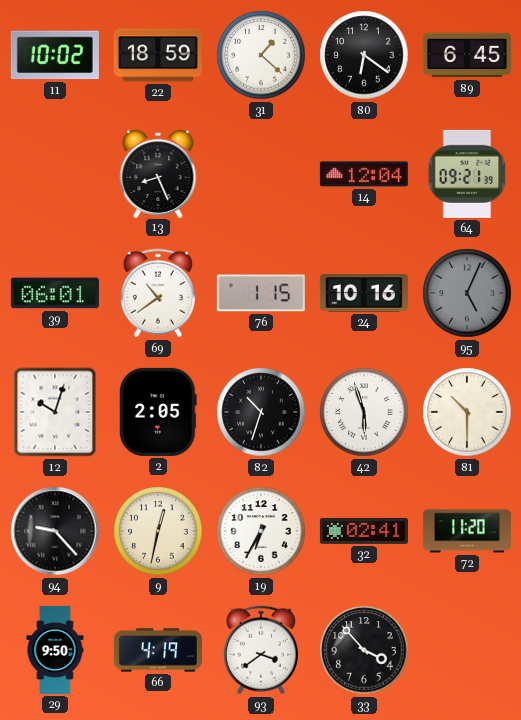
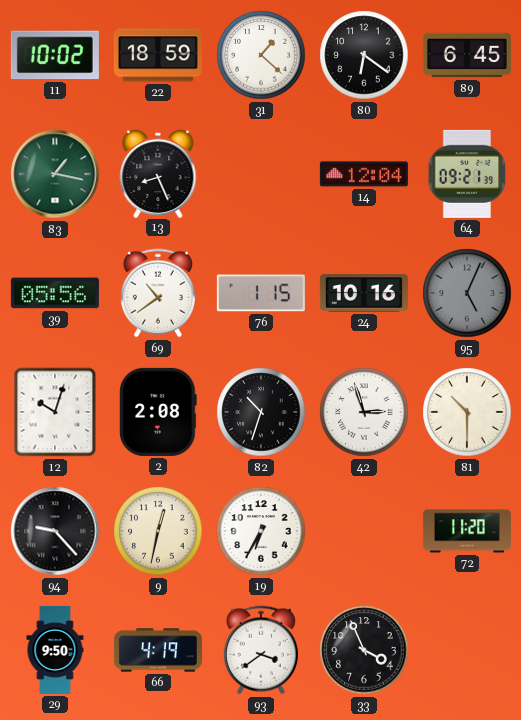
83: none -> 1:17 (55, 174)
39: 06:01 -> 05:56 (55, 293)
2: 2:05 -> 2:08 (159, 412)
42: 5:57 -> 2:57 (364, 412)
32: 02:41 -> none (364, 531)
33: 3:53 -> 3:56 (364, 650)
